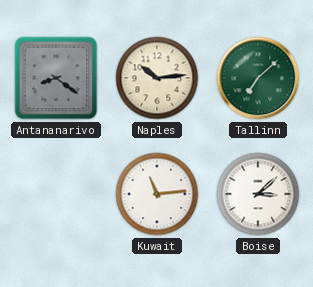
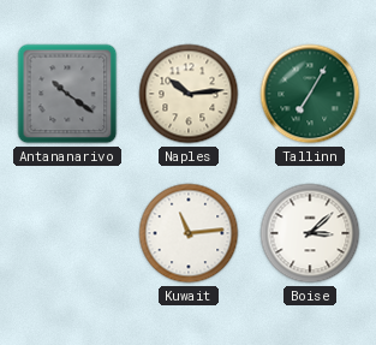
Antananarivo: 8:21 -> 10:21 (67, 94)
Tallinn: 7:08 -> 7:05 (310, 94)
